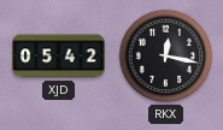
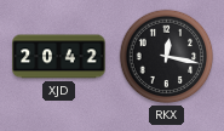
XJD: 05:42 -> 20:42 (59, 57)
